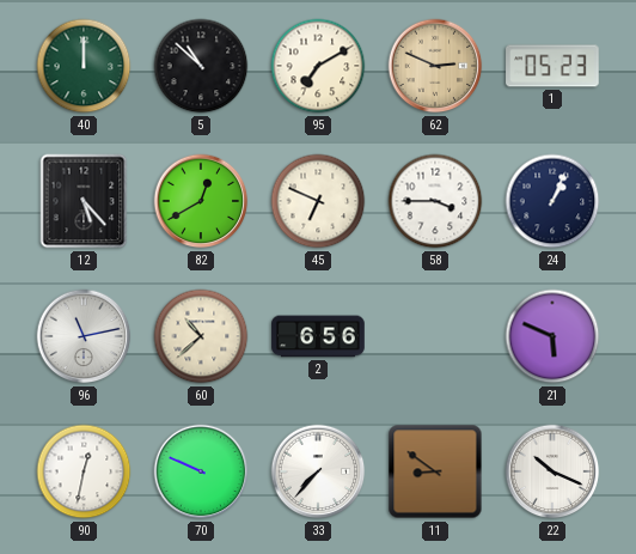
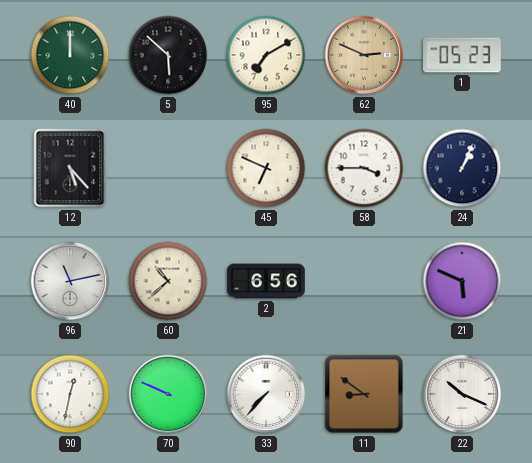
5: 10:52 -> 5:52 (168, 55)
82: 12:40 -> none (201, 201)
